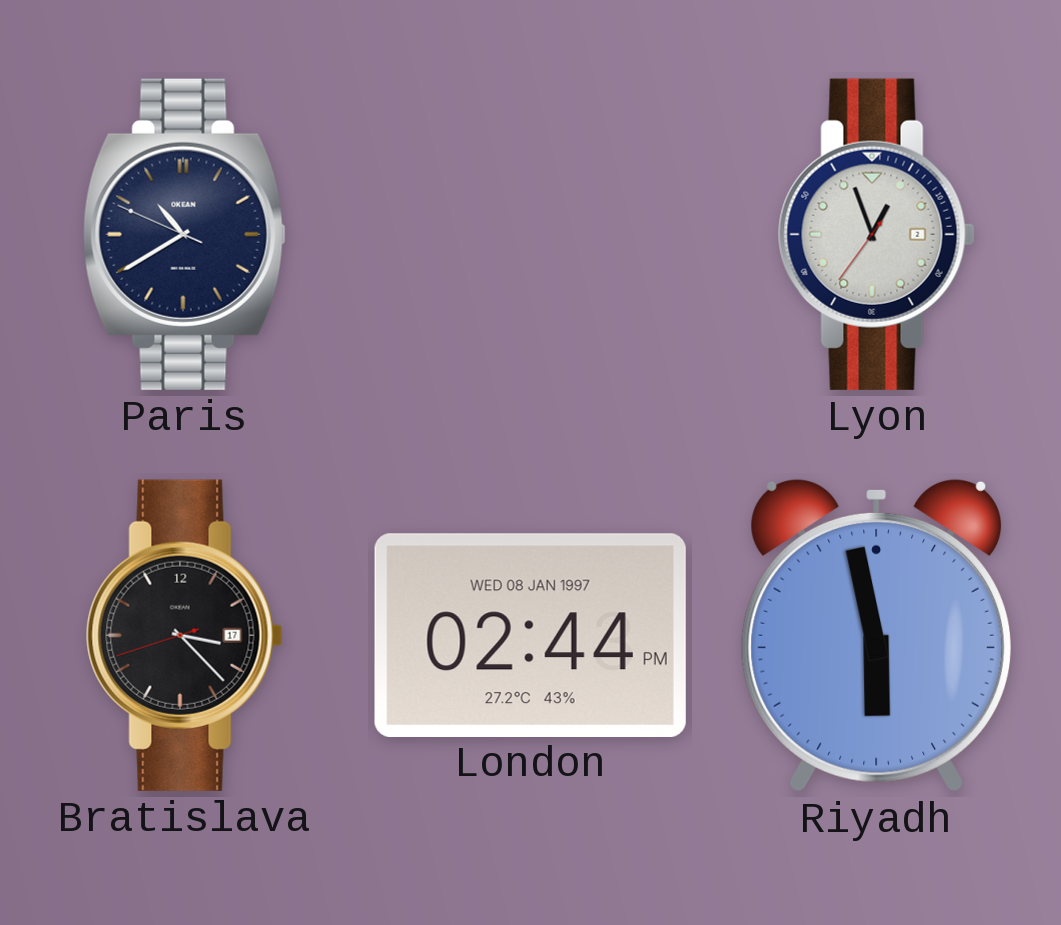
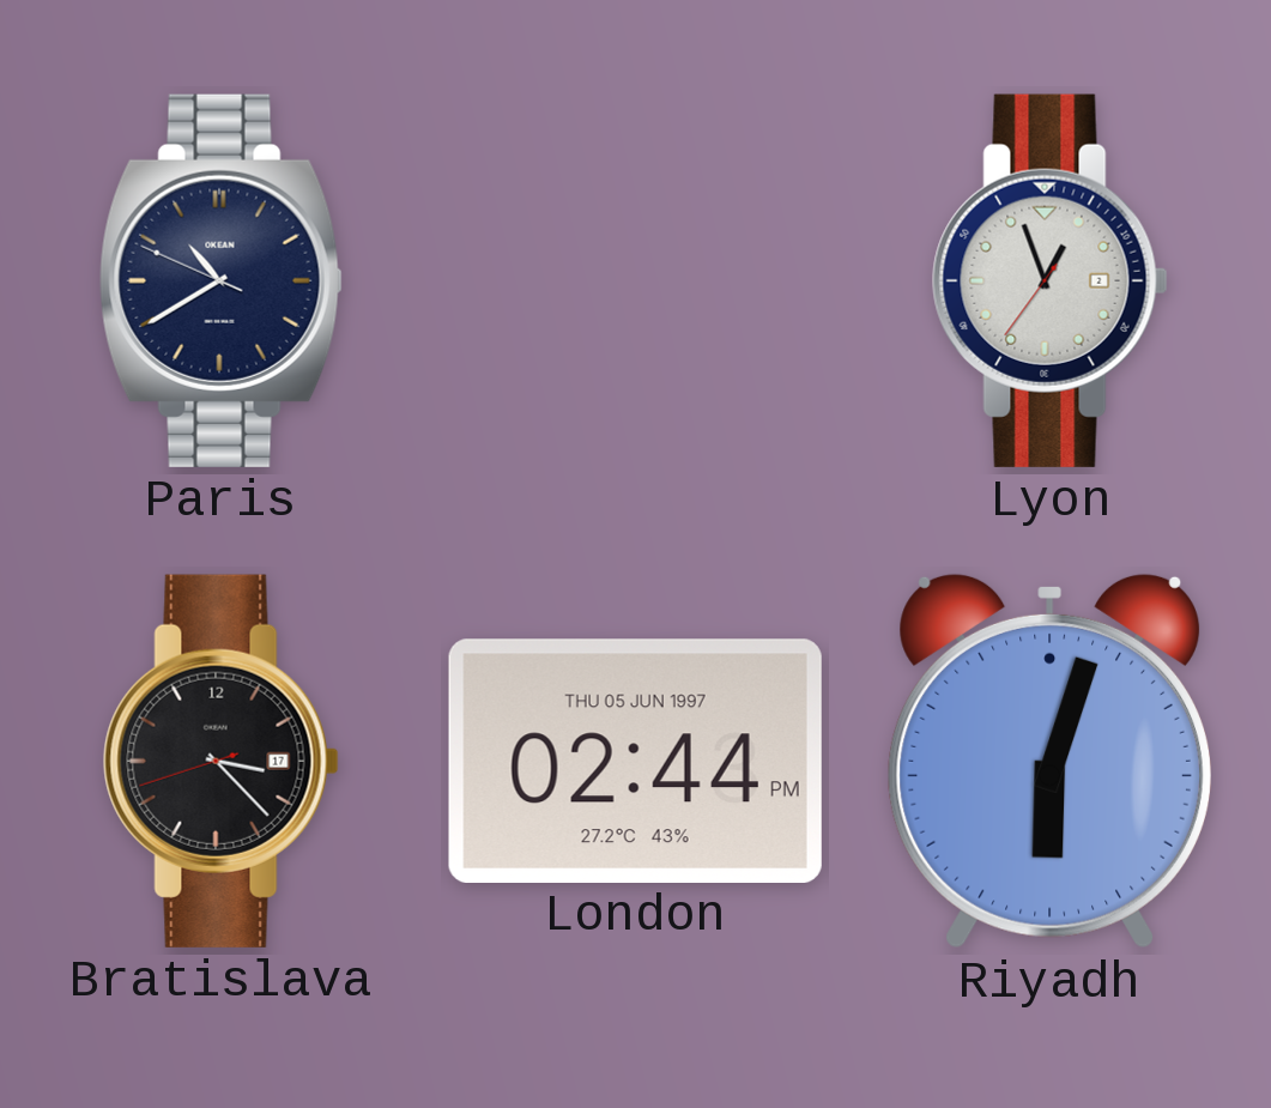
London date: WED 08 JAN 1997 -> THU 05 JUN 1997 (635, 761)
Riyadh: 5:58 -> 6:03 (1049, 761)
